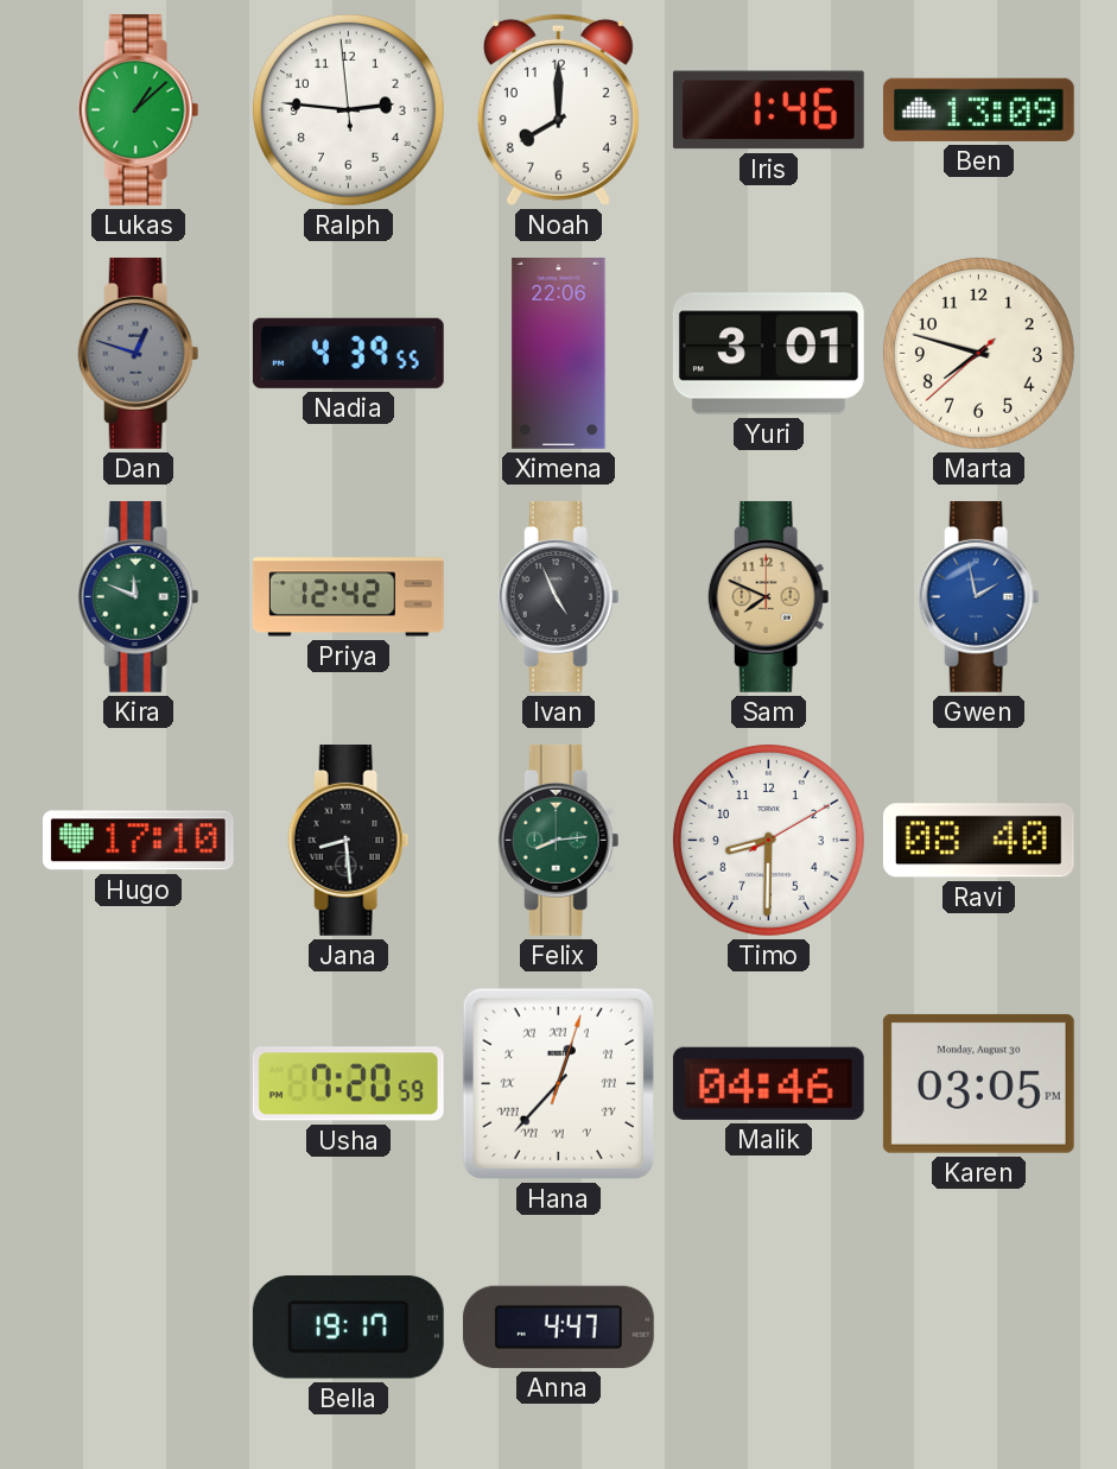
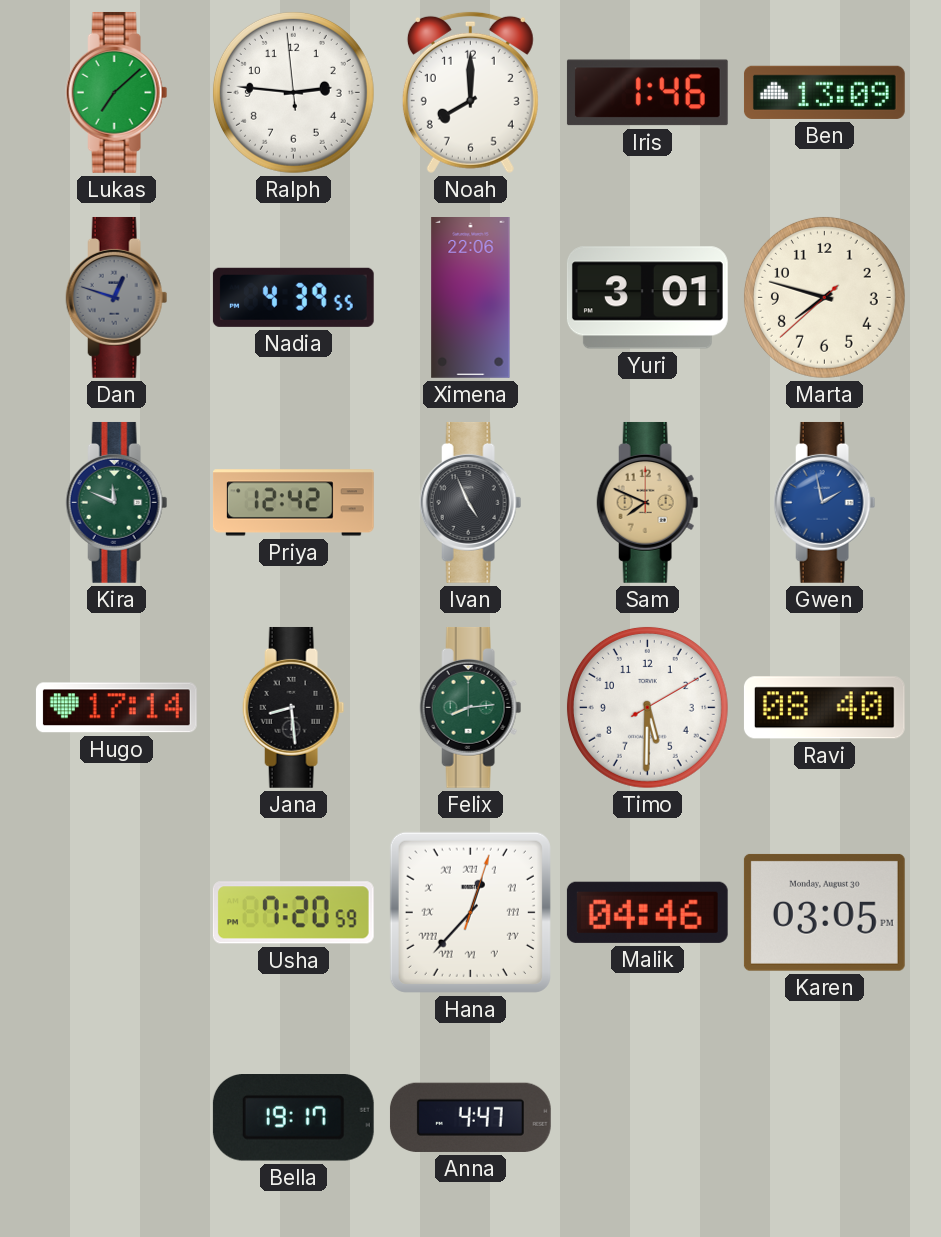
Lukas: 1:08 -> 7:08 (117, 92)
Hugo: 17:10 -> 17:14 (116, 708)
Timo: 8:30 -> 5:30 (647, 707)
